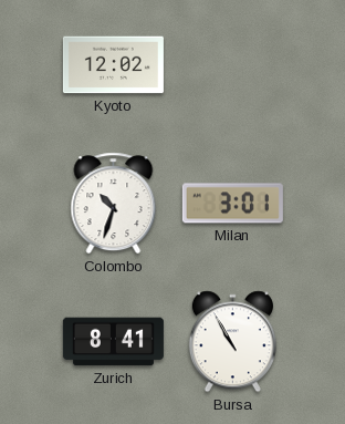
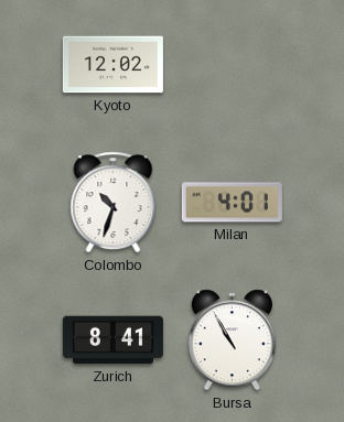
Milan: 3:01 -> 4:01 (232, 203)
